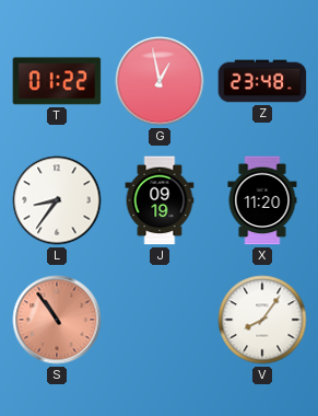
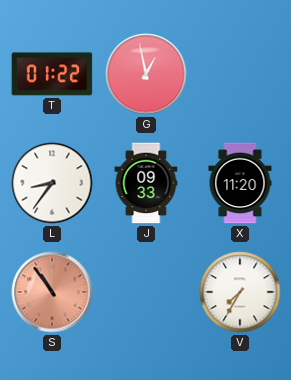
Z: 23:48 -> none (262, 81)
J: 09:19 -> 09:33 (146, 183)
V: 8:06 -> 7:35 (240, 292)
